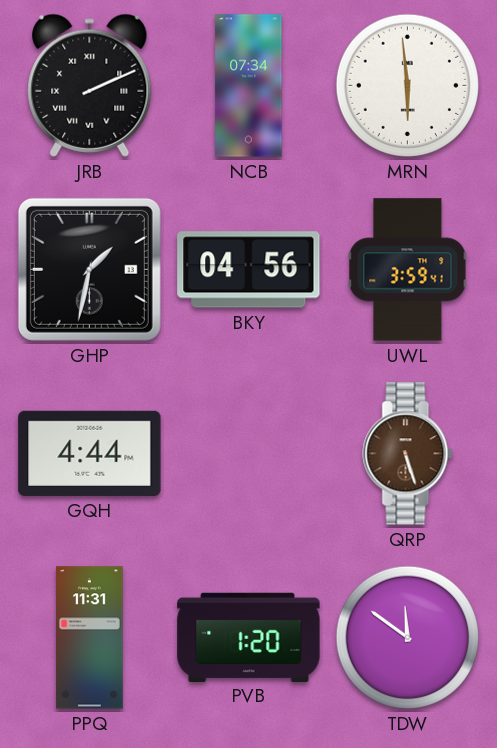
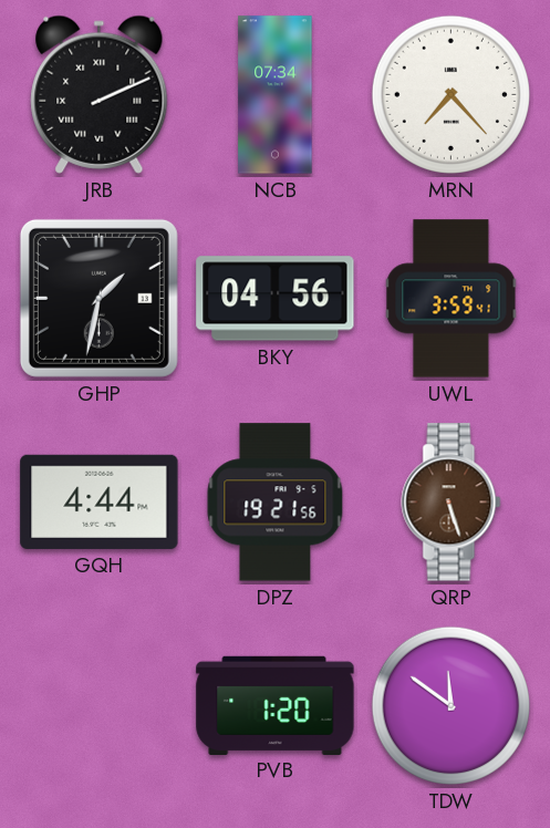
MRN: 5:59 -> 7:23 (450, 94)
DPZ: none -> 19:21 (276, 503)
PPQ: 11:31 -> none (90, 638)
